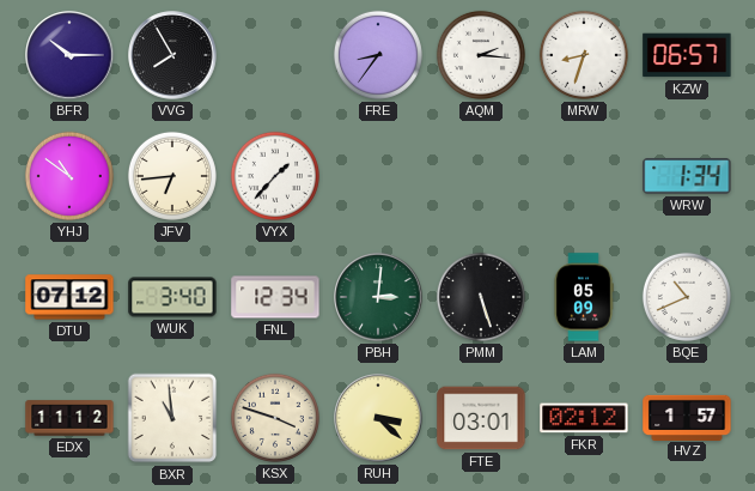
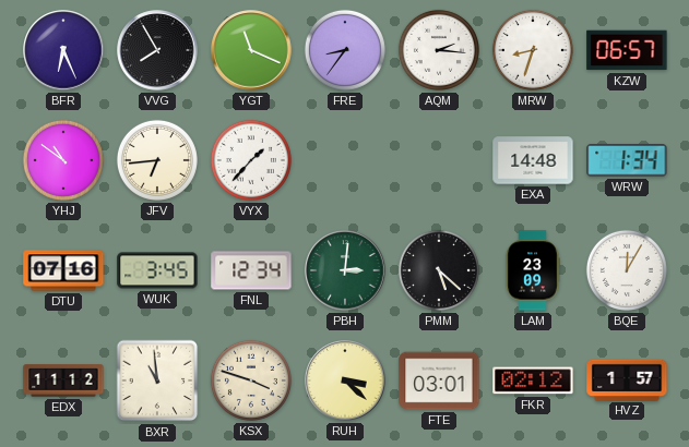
BFR: 10:15 -> 6:26 (63, 50)
YGT: none -> 11:19 (251, 50)
EXA: none -> 14:48 (533, 160)
DTU: 07:12 -> 07:16 (63, 270)
WUK: 3:40 -> 3:45 (157, 270)
PMM: 5:27 -> 5:22 (439, 270)
LAM: 05:09 -> 23:09 (533, 270)
BQE: 10:41 -> 12:05 (627, 270)
